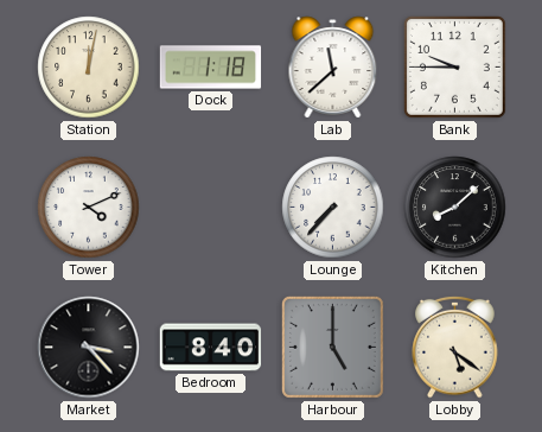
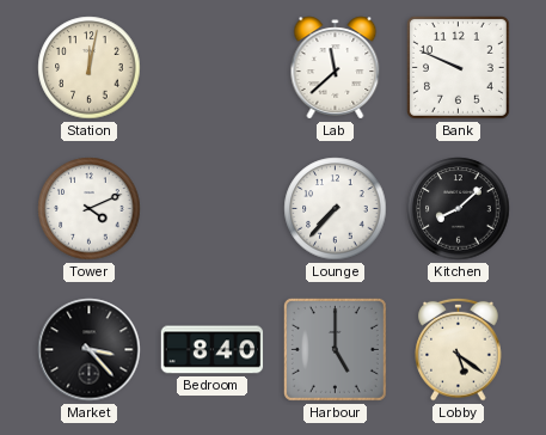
Dock: 1:18 -> none (211, 68)
Bank: 9:45 -> 9:49 (458, 67)
